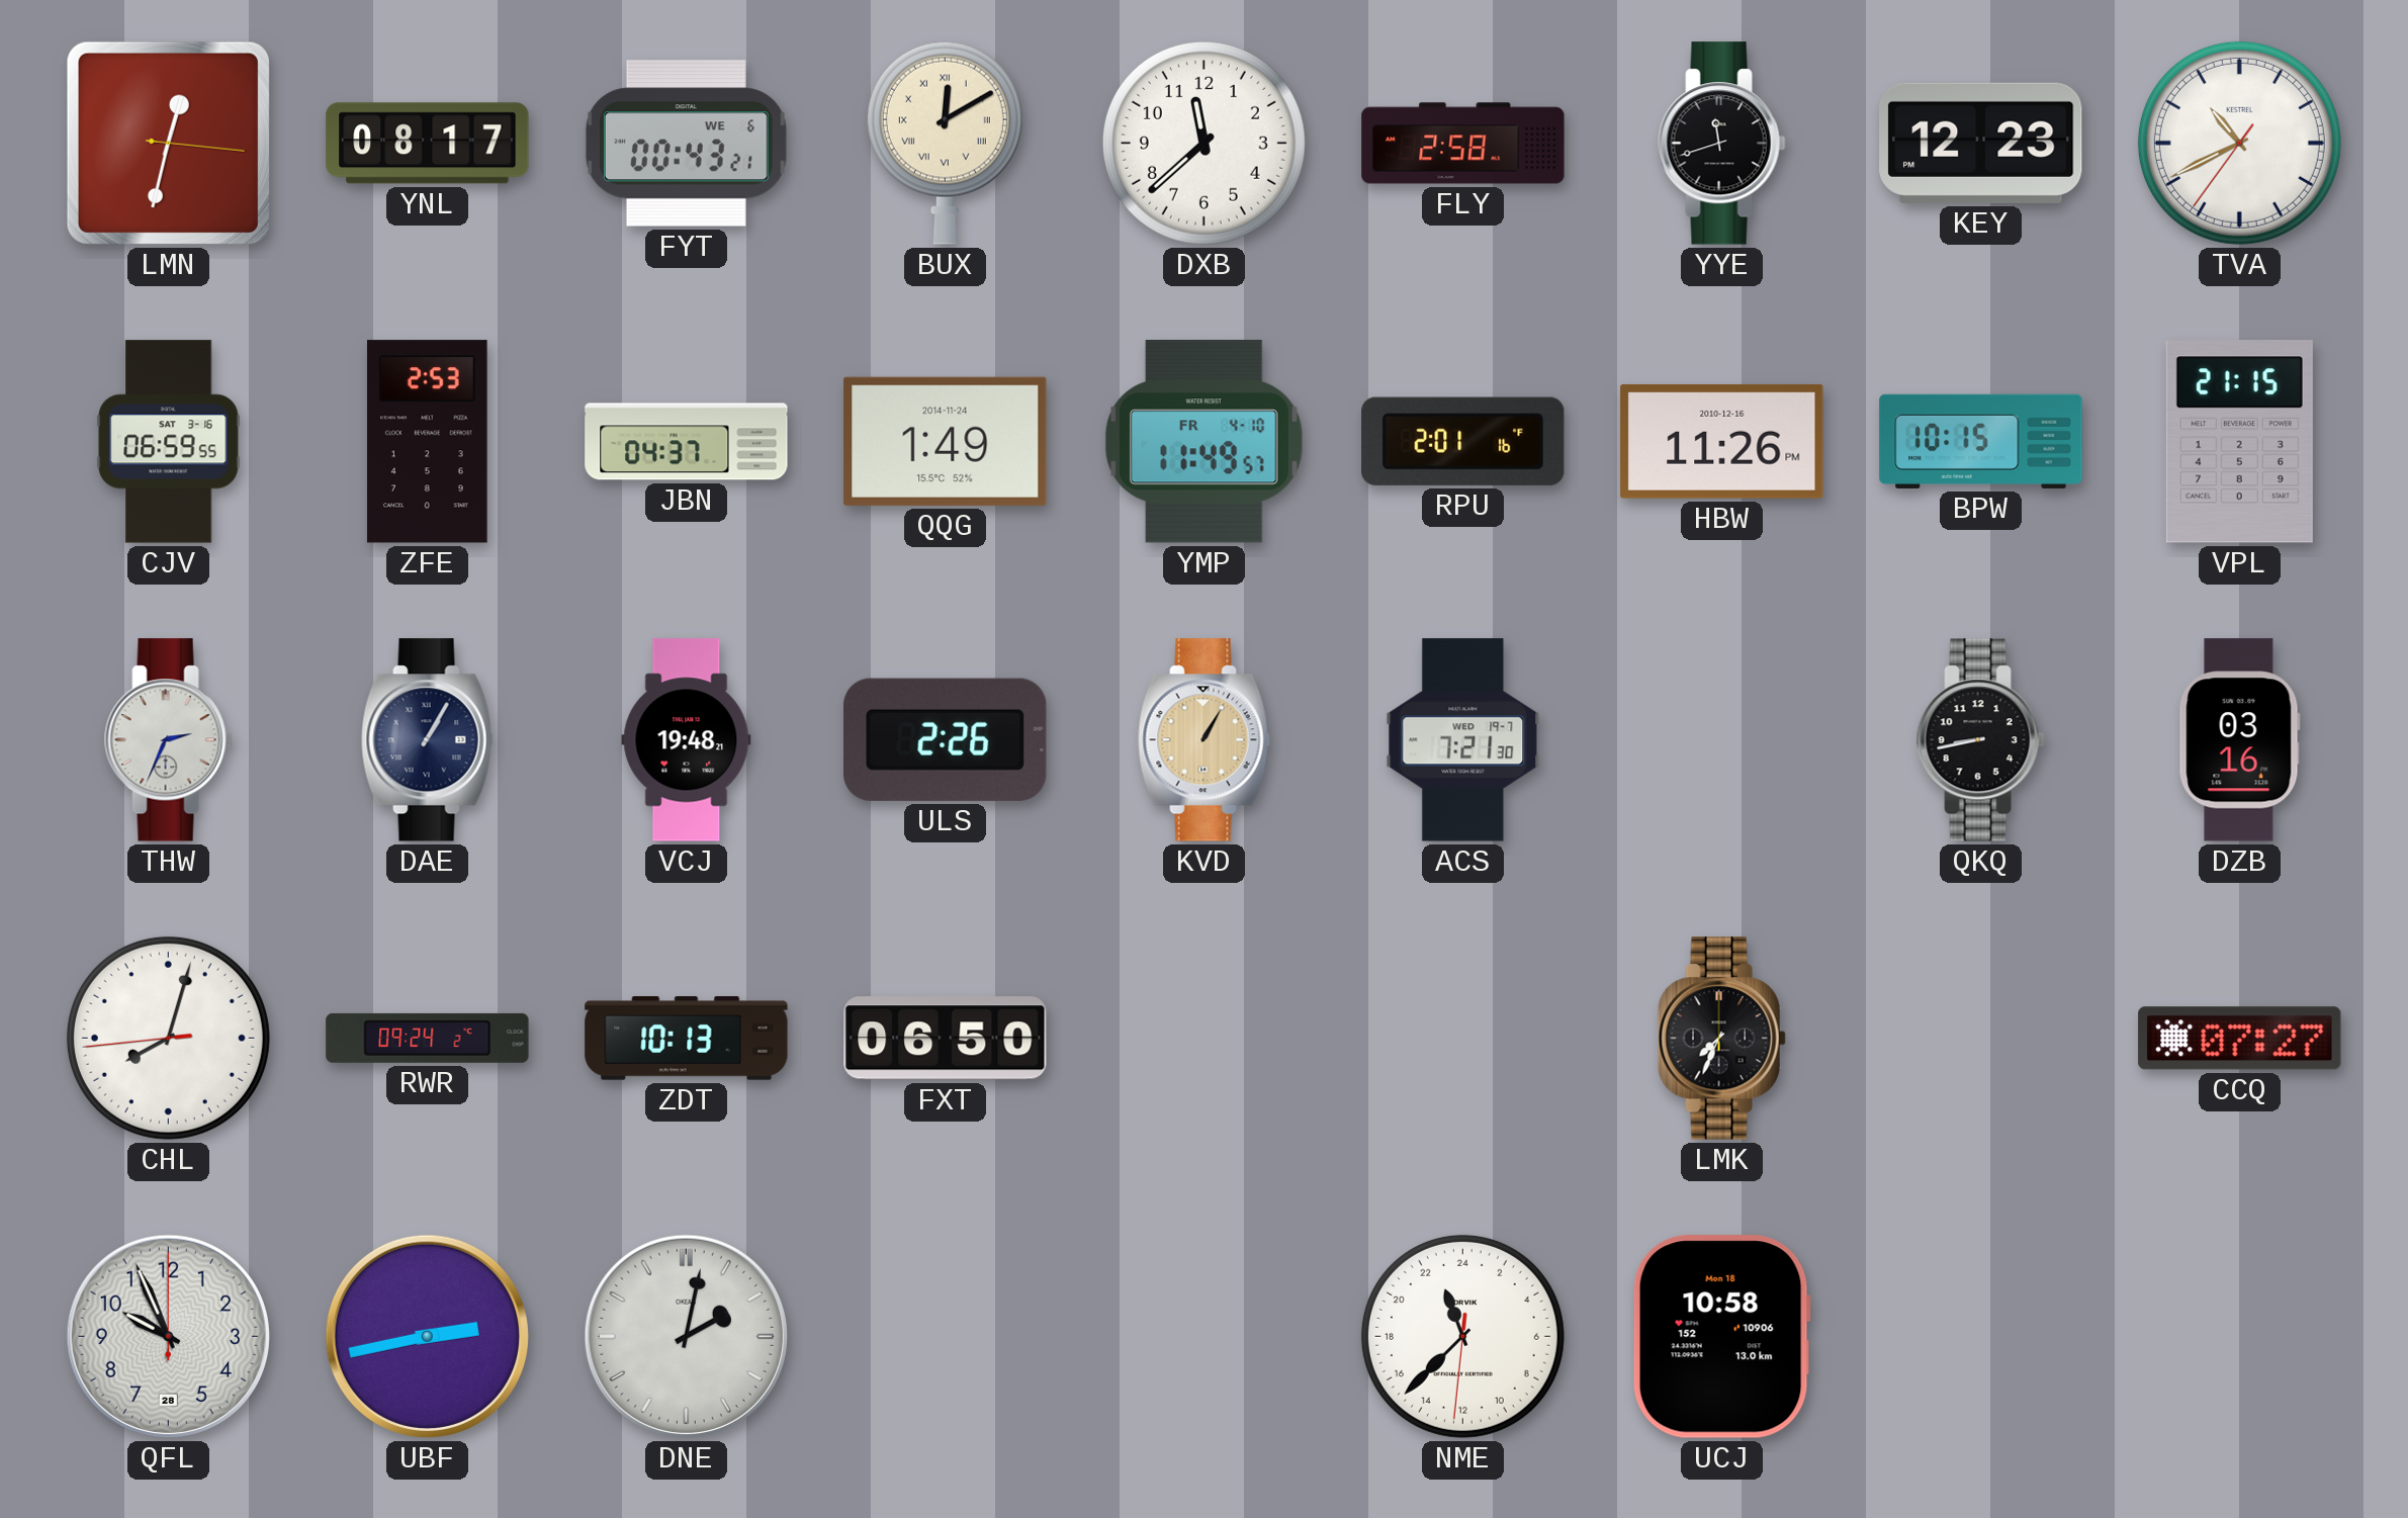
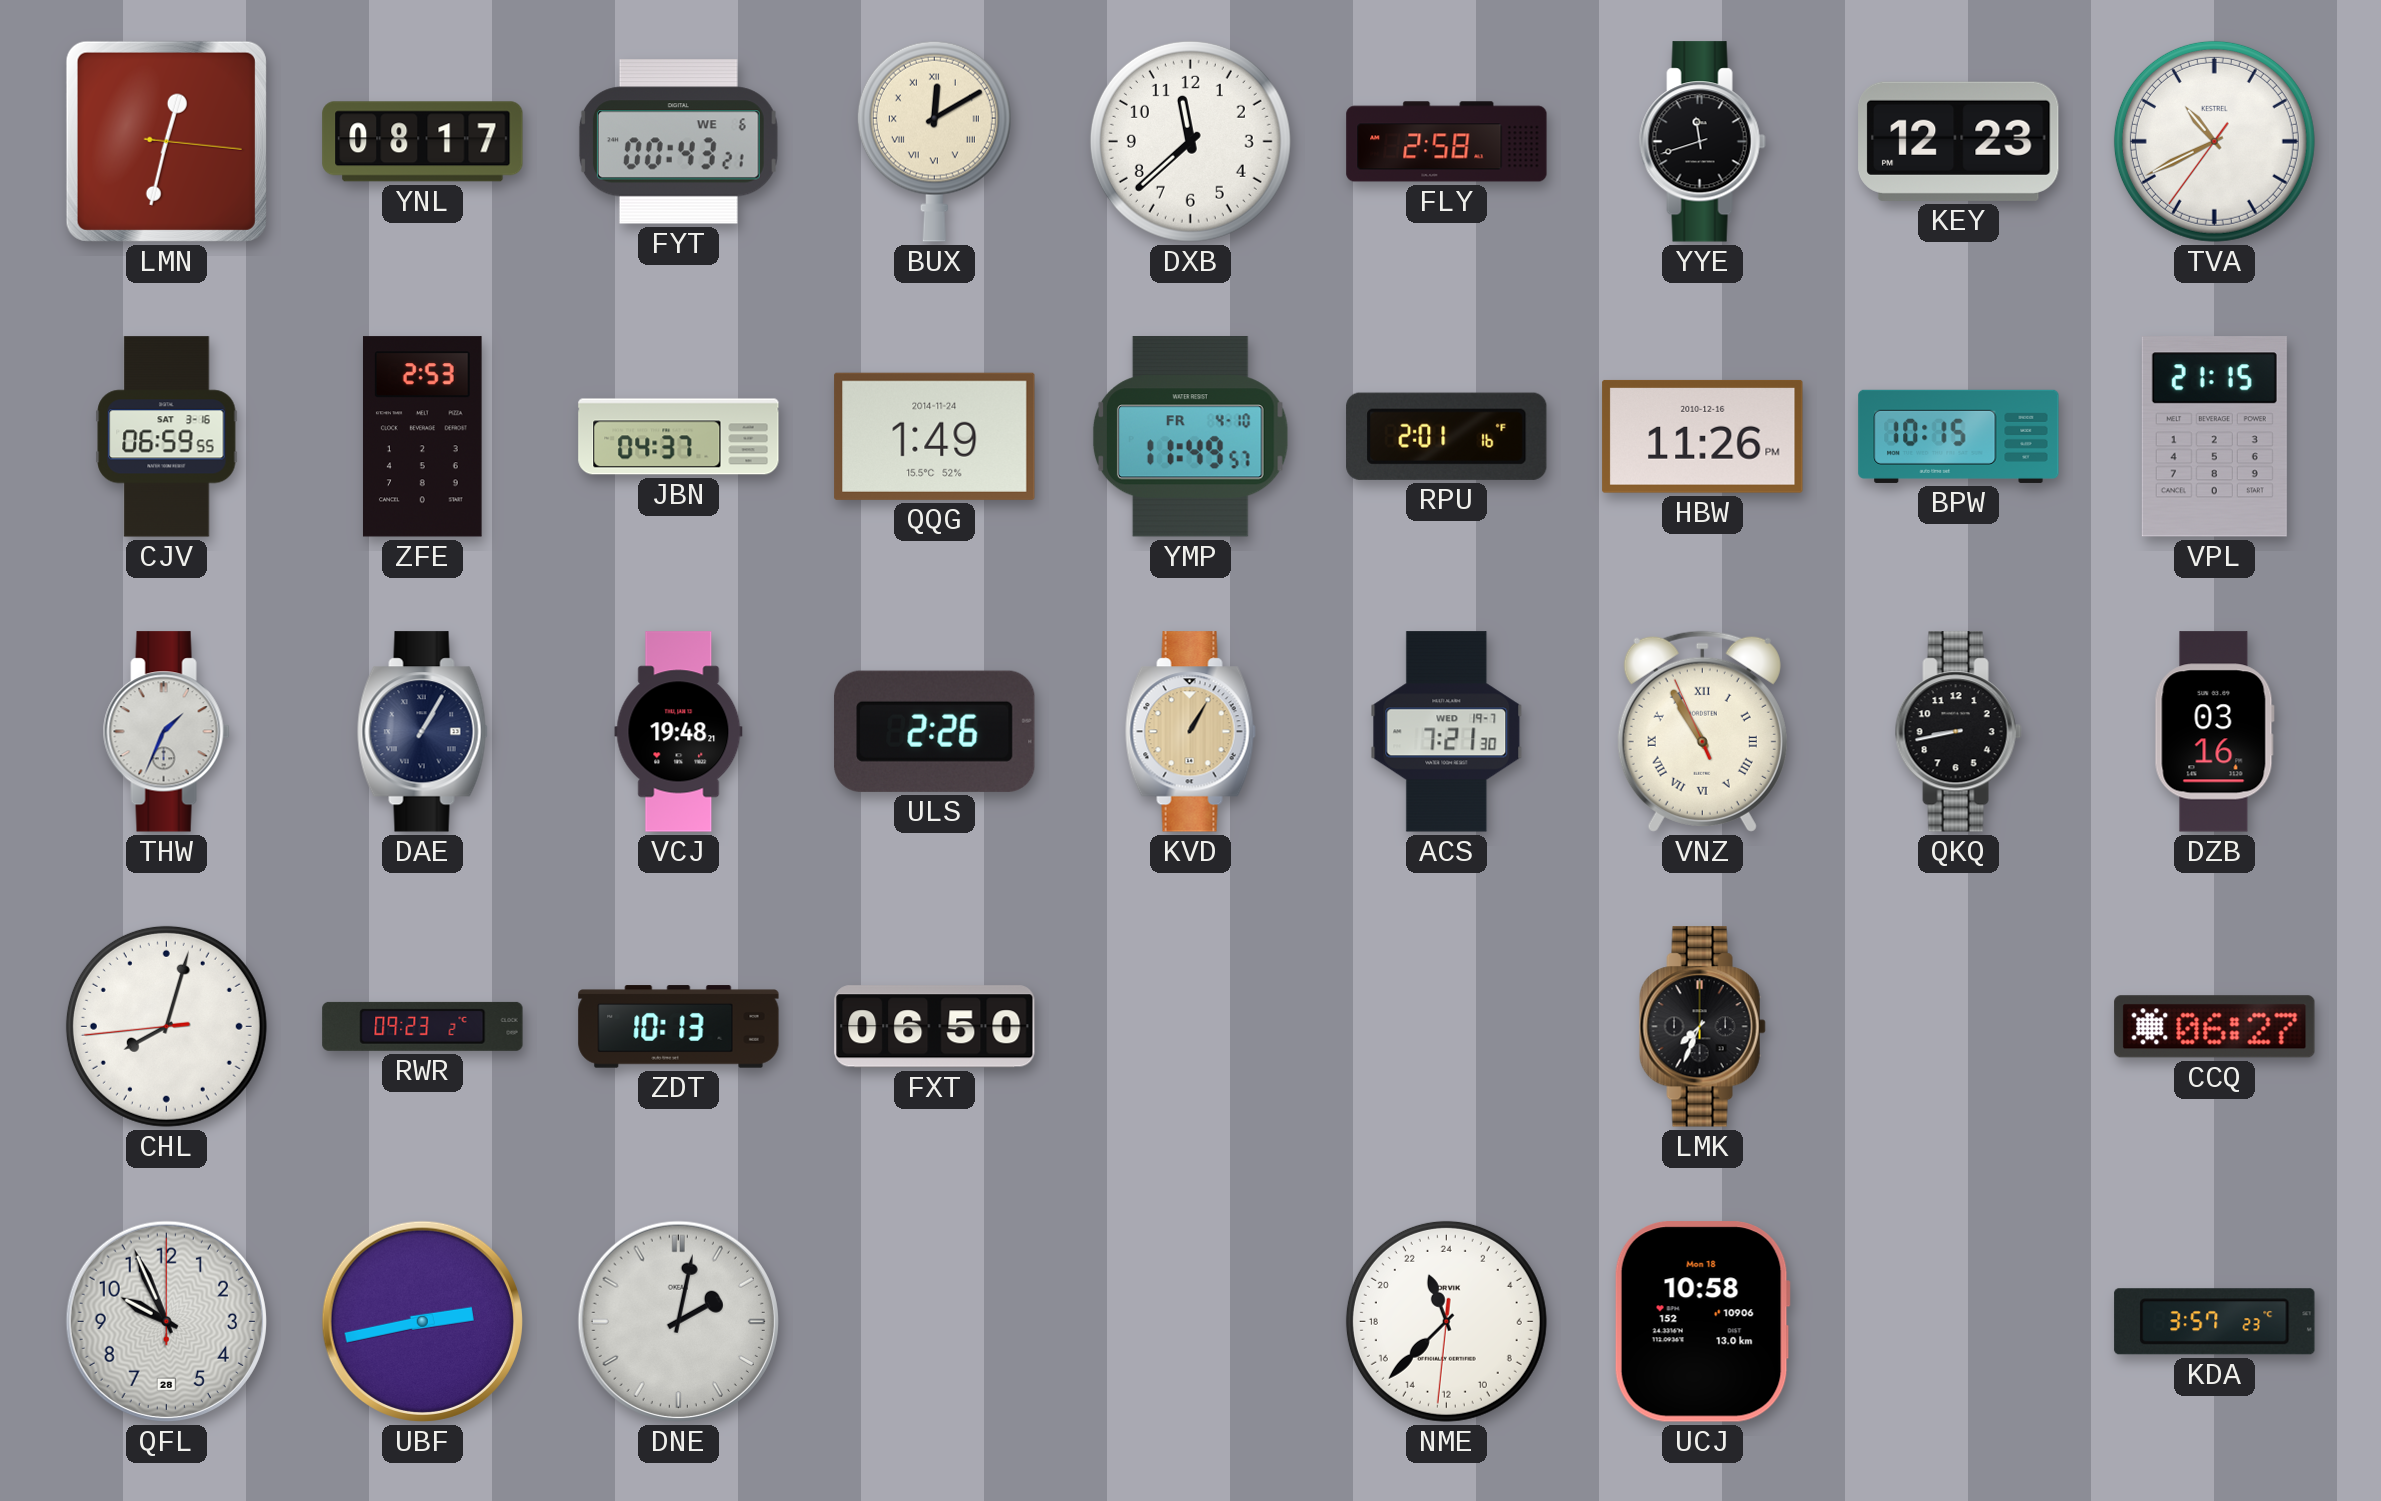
THW: 2:34 -> 1:34 (166, 732)
VNZ: none -> 10:54 (1702, 731)
RWR: 09:24 -> 09:23 (423, 1026)
CCQ: 07:27 -> 06:27 (2215, 1027)
KDA: none -> 3:57 (2215, 1322)
